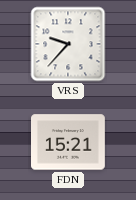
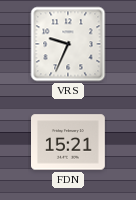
VRS: 9:37 -> 9:34 (68, 44)
